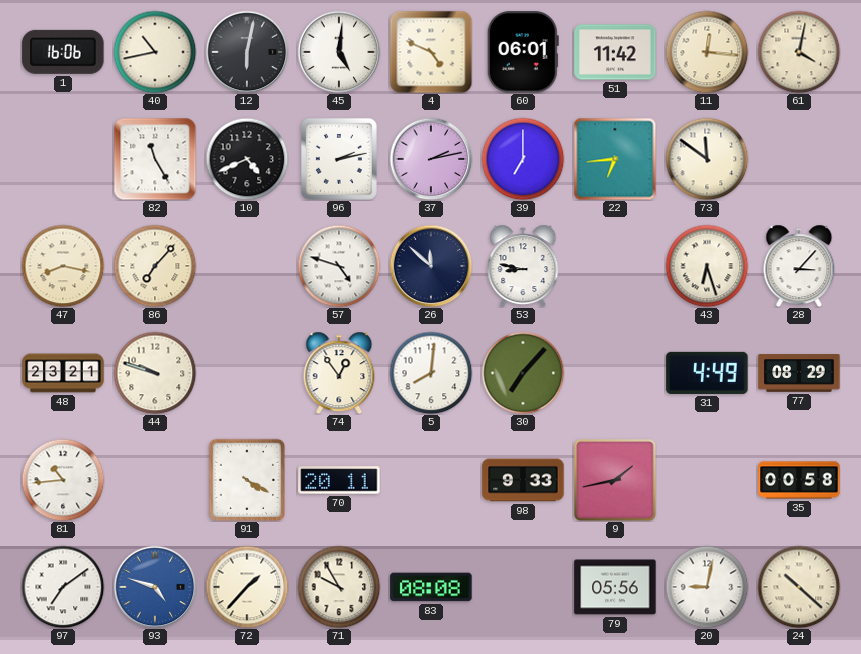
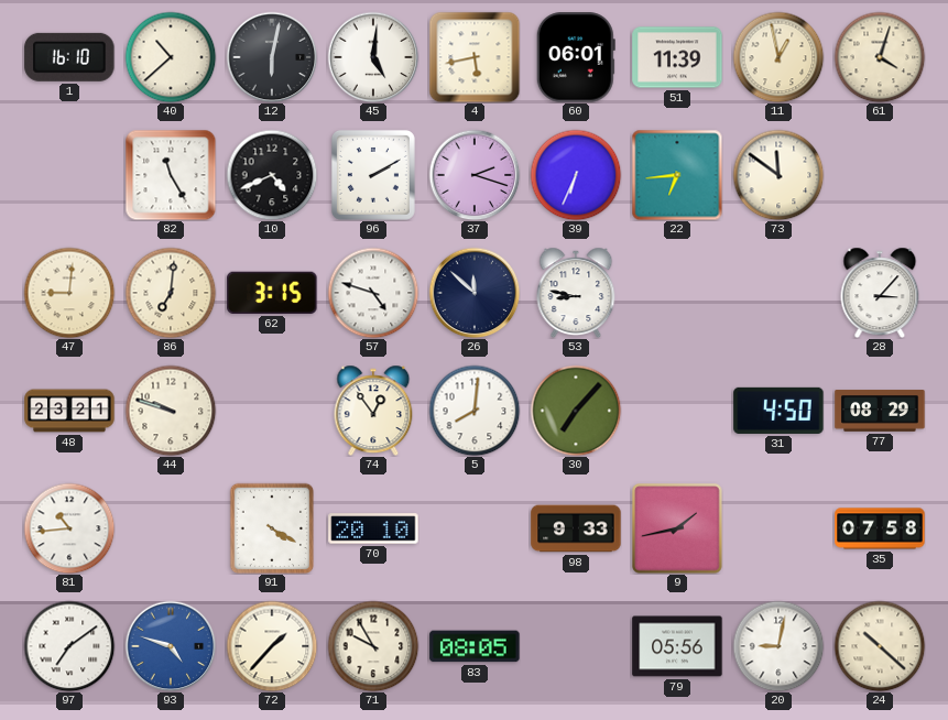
1: 16:06 -> 16:10 (69, 57)
40: 10:43 -> 10:38 (171, 57)
4: 4:49 -> 5:43 (475, 57)
51: 11:42 -> 11:39 (677, 57)
11: 12:16 -> 12:58 (778, 57)
61: 4:02 -> 4:03 (880, 57)
96: 2:13 -> 2:10 (373, 175)
37: 2:13 -> 2:18 (475, 175)
39: 7:00 -> 6:34 (576, 175)
47: 8:17 -> 9:01 (69, 293)
86: 7:07 -> 7:01 (171, 293)
62: none -> 3:15 (272, 293)
43: 6:27 -> none (707, 266)
31: 4:49 -> 4:50 (778, 411)
70: 20:11 -> 20:10 (373, 528)
35: 00:58 -> 07:58 (880, 528)
83: 08:08 -> 08:05 (475, 646)
